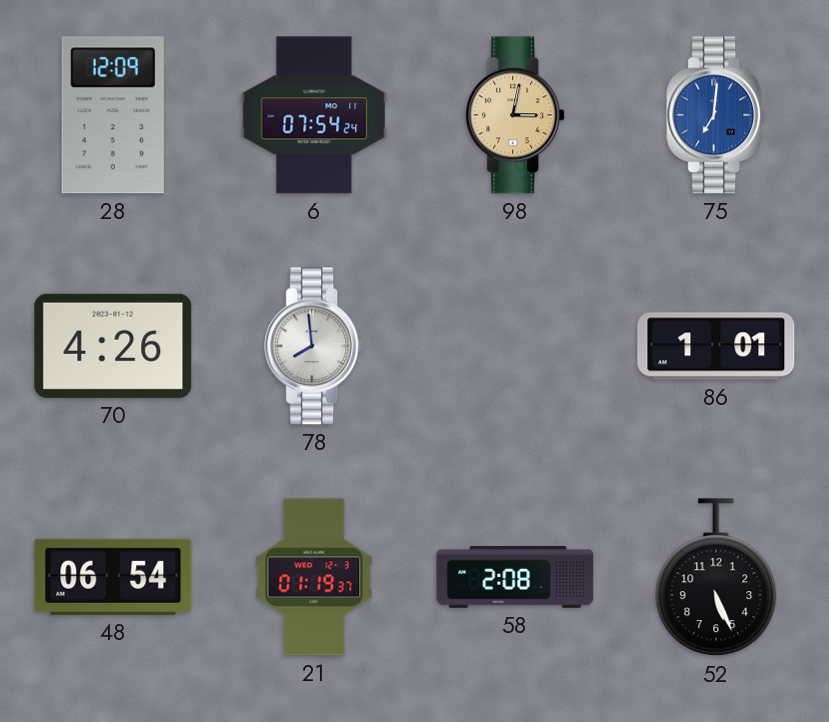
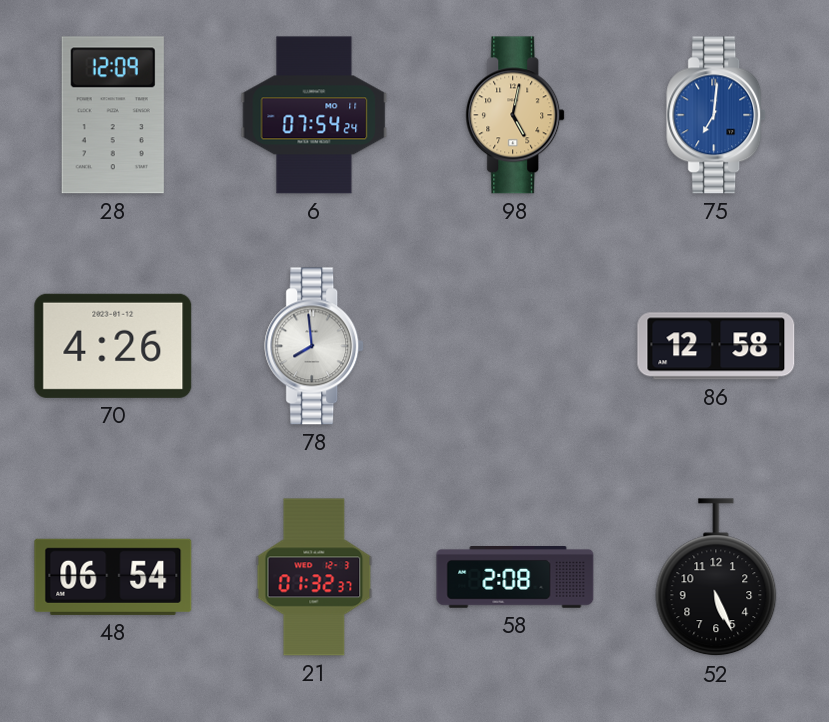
98: 3:02 -> 5:02 (516, 115)
86: 1:01 -> 12:58 (716, 346)
21: 01:19 -> 01:32 (314, 577)
